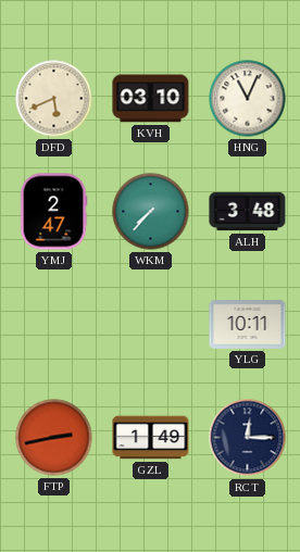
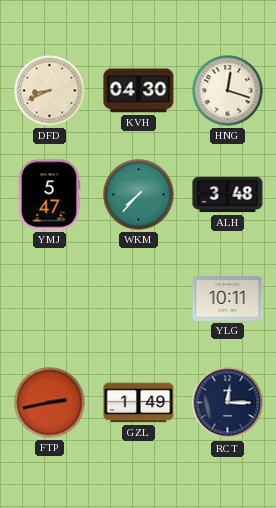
DFD: 5:41 -> 8:41 (50, 91)
KVH: 03:10 -> 04:30 (139, 91)
HNG: 11:04 -> 12:18 (228, 91)
YMJ: 2:47 -> 5:47 (49, 195)
